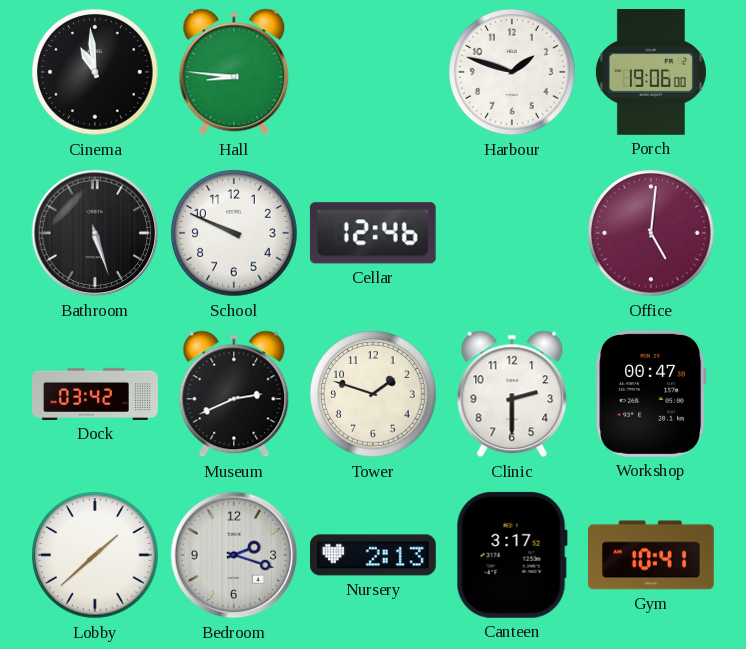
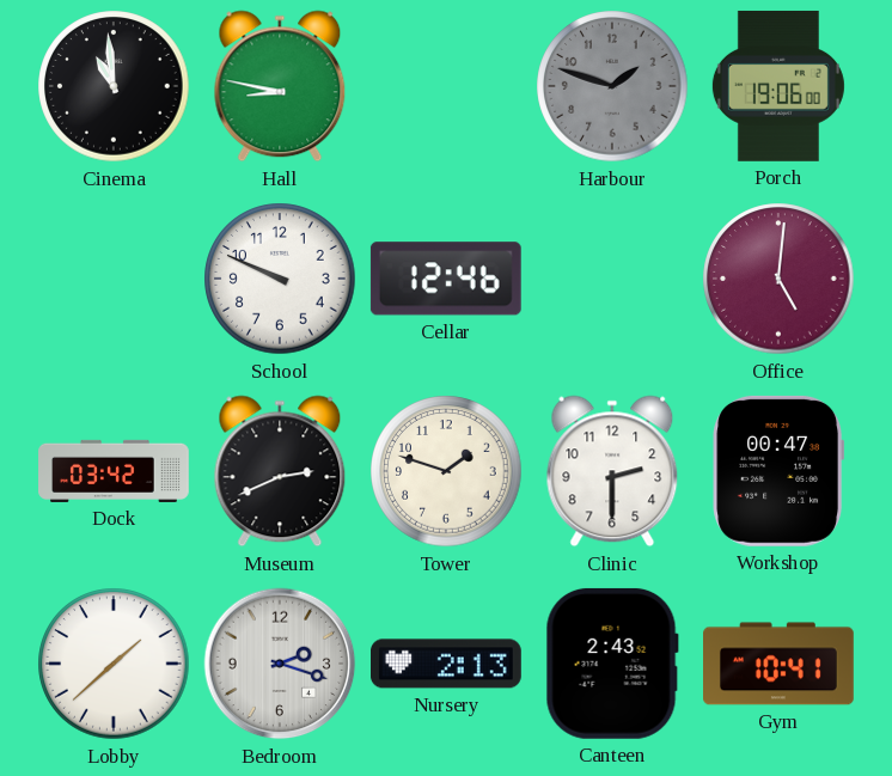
Hall: 8:46 -> 8:47 (280, 86)
Harbour dial: white -> grey (612, 86)
Bathroom: 5:27 -> none (95, 233)
Canteen: 3:17 -> 2:43 (612, 664)
